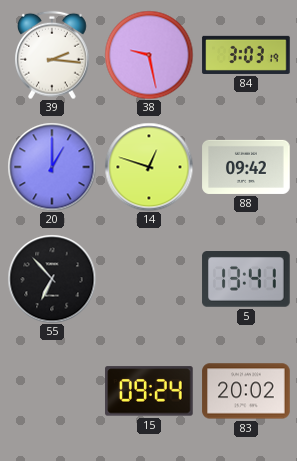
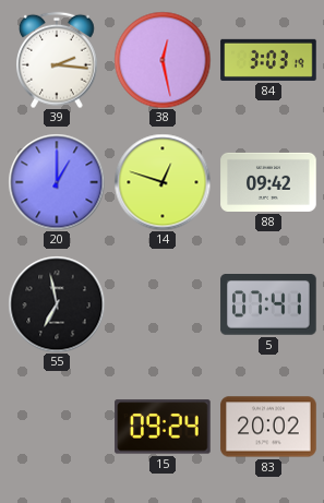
38: 9:28 -> 12:28 (163, 60)
55: 6:53 -> 6:58 (57, 304)
5: 13:41 -> 07:41 (268, 306)
